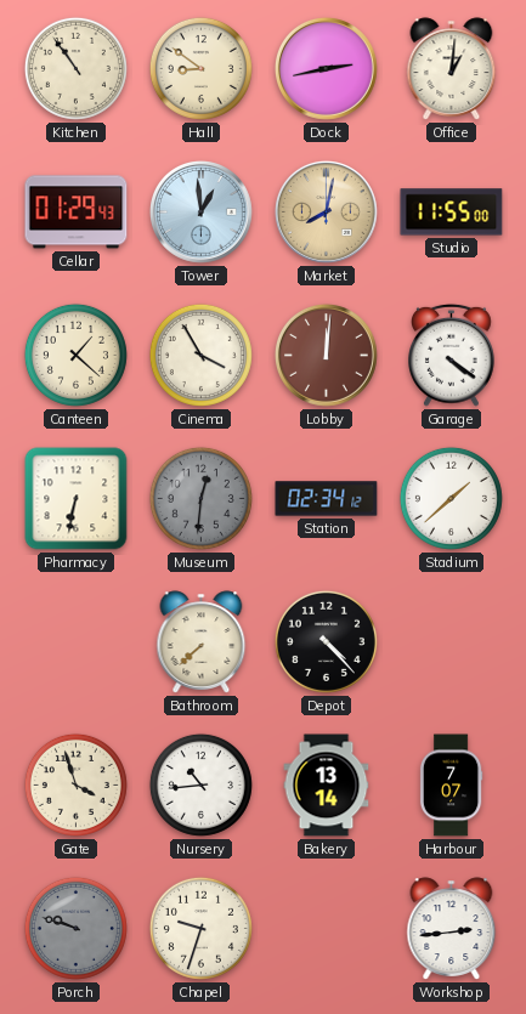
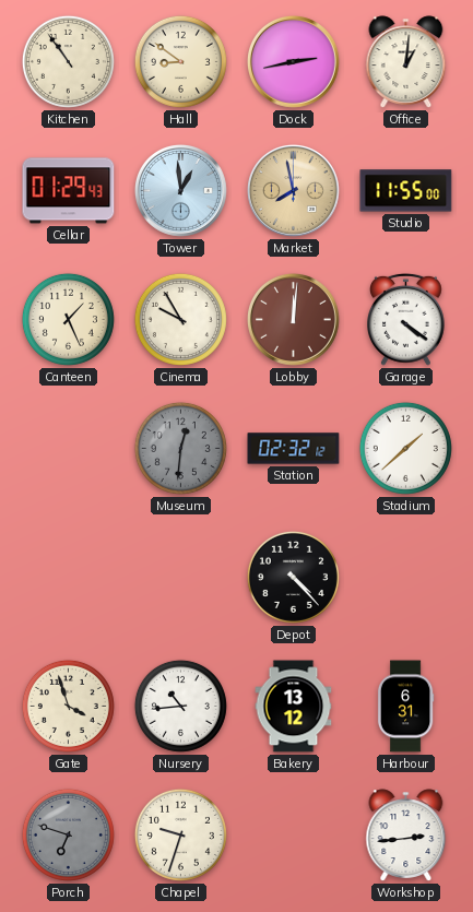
Market: 8:02 -> 7:58 (293, 190)
Canteen: 1:22 -> 1:26 (68, 319)
Cinema: 3:55 -> 9:55 (180, 319)
Pharmacy: 6:32 -> none (77, 499)
Station: 02:34 -> 02:32 (294, 449)
Bathroom: 7:38 -> none (202, 642)
Bakery: 13:14 -> 13:12 (294, 707)
Harbour: 7:07 -> 6:31 (405, 707)
Porch: 9:48 -> 6:48 (68, 834)
